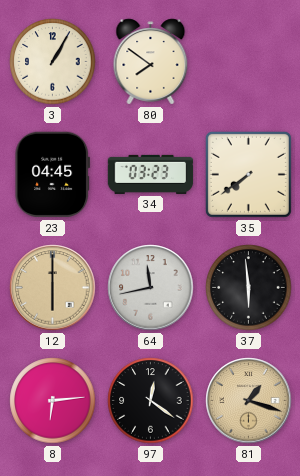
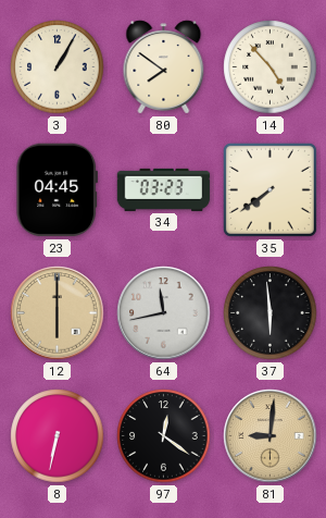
14: none -> 4:53 (271, 67)
8: 6:14 -> 6:32 (58, 436)
81: 1:18 -> 9:01 (271, 436)
